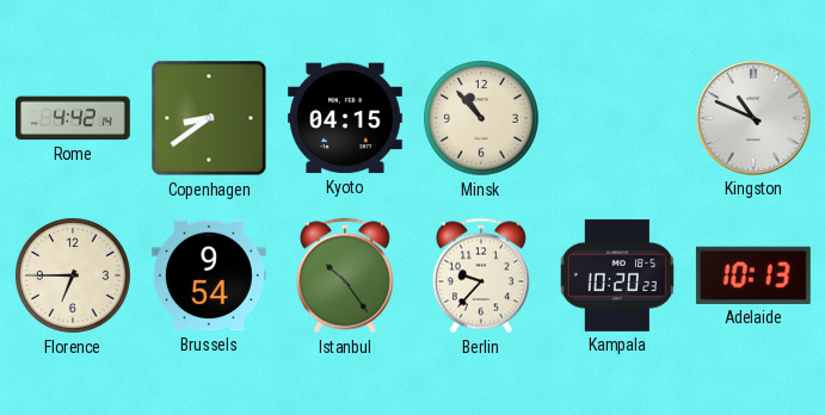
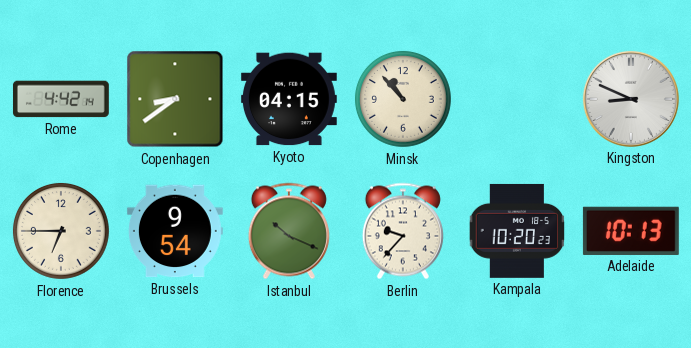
Kingston: 10:49 -> 8:49 (631, 99)
Istanbul: 10:24 -> 10:19 (289, 231)
